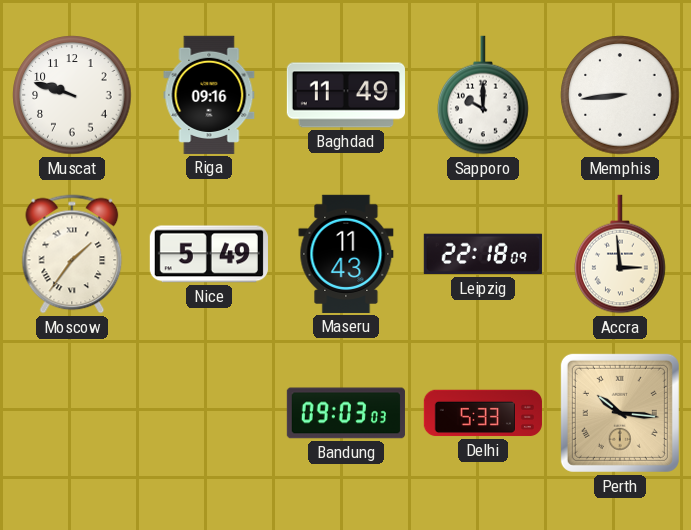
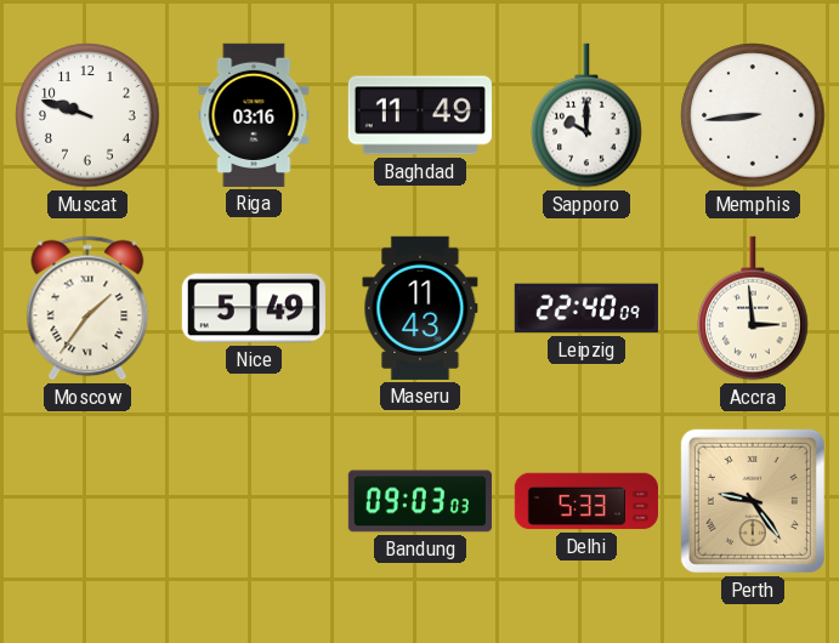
Riga: 09:16 -> 03:16 (254, 115)
Leipzig: 22:18 -> 22:40 (586, 308)
Perth: 10:16 -> 9:24 (753, 501)
